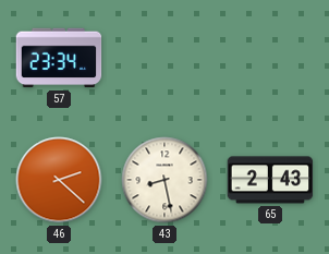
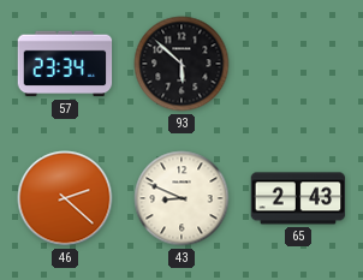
93: none -> 5:52 (181, 64)
43: 8:28 -> 8:49 (181, 198)
